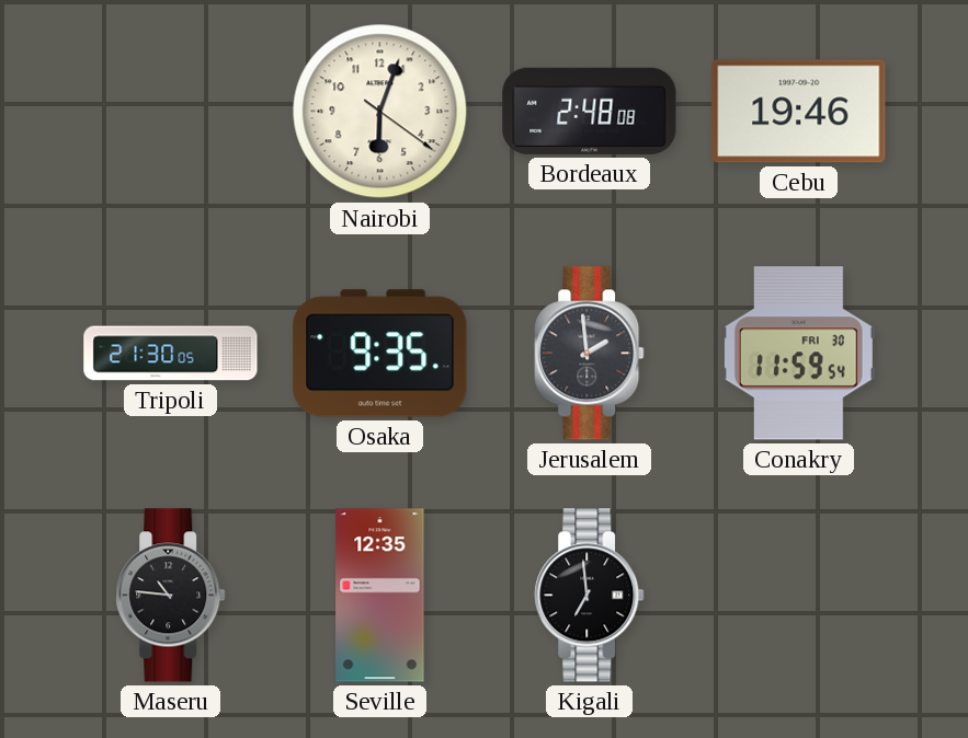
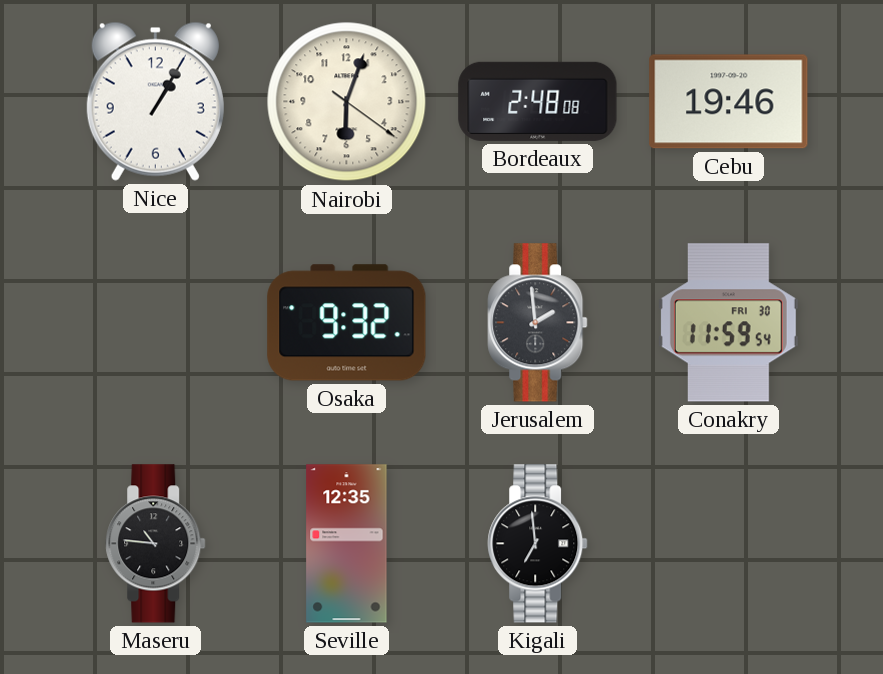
Nice: none -> 1:05 (155, 101)
Tripoli: 21:30 -> none (171, 354)
Osaka: 9:35 -> 9:32 (347, 323)
